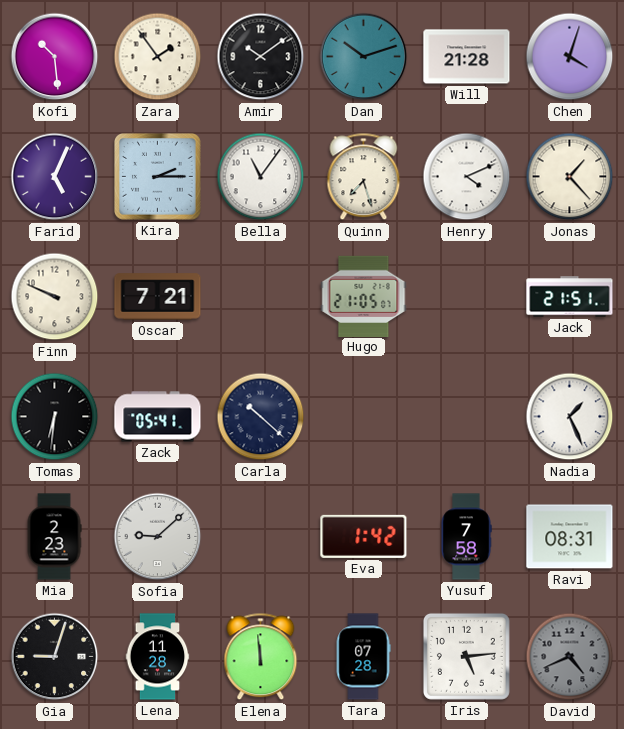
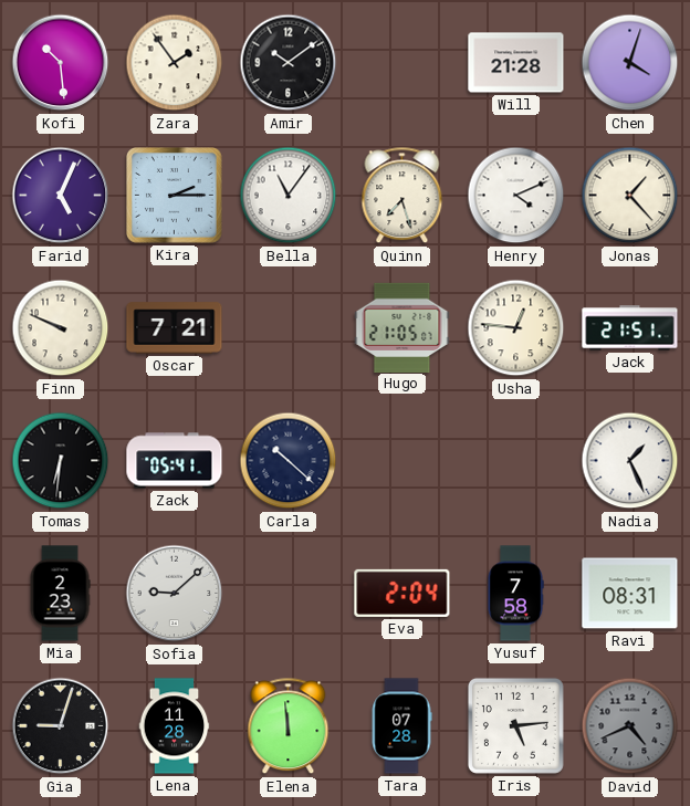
Dan: 10:12 -> none (364, 57)
Usha: none -> 12:46 (516, 328)
Eva: 1:42 -> 2:04 (402, 593)
